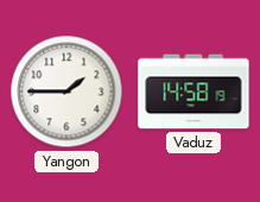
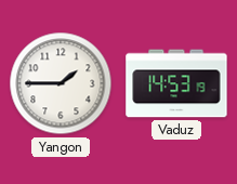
Vaduz: 14:58 -> 14:53 (176, 83)
